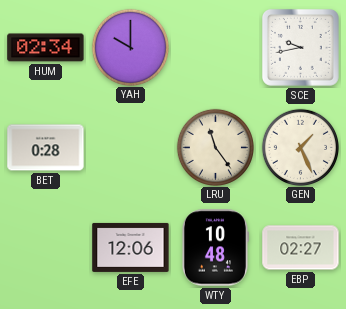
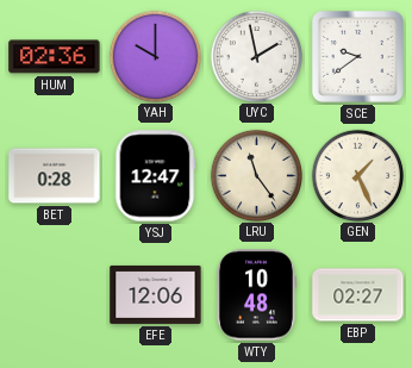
HUM: 02:34 -> 02:36 (55, 57)
UYC: none -> 1:58 (256, 56)
SCE: 9:43 -> 9:39 (357, 56)
YSJ: none -> 12:47 (155, 176)
